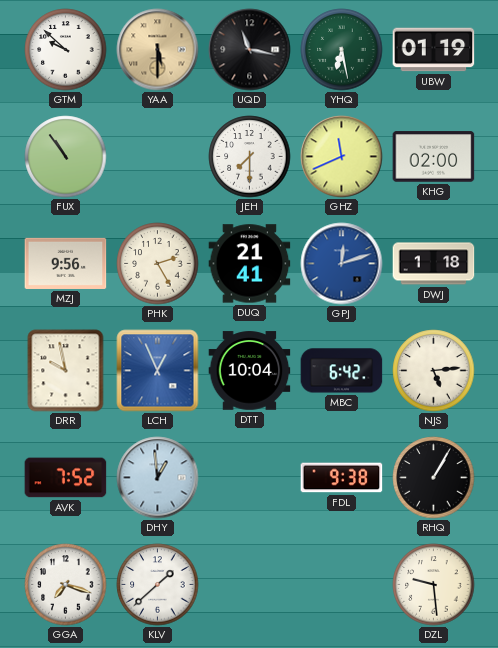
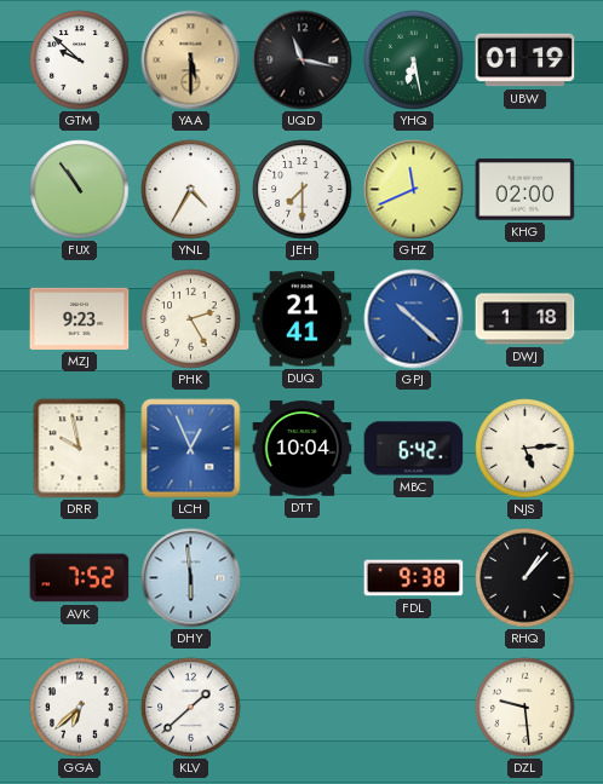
YNL: none -> 4:35 (191, 190)
MZJ: 9:56 -> 9:23 (80, 318)
GPJ: 12:12 -> 10:22 (414, 319)
DHY: 12:59 -> 5:59 (191, 578)
RHQ: 1:05 -> 1:07 (526, 578)
GGA: 7:18 -> 6:38 (80, 708)
